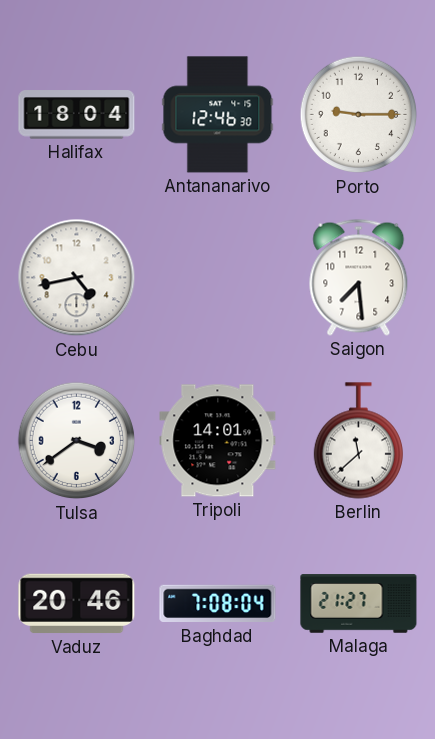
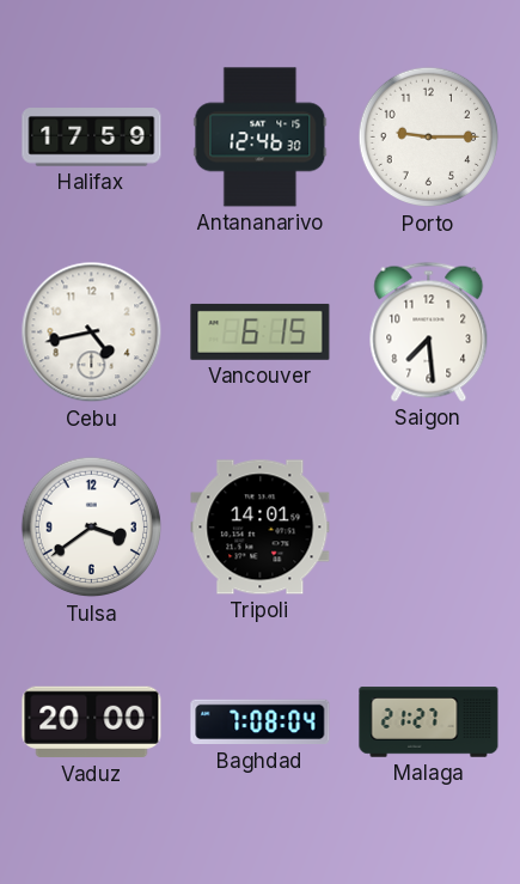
Halifax: 18:04 -> 17:59 (92, 138)
Vancouver: none -> 6:15 (261, 331)
Berlin: 11:38 -> none (358, 441)
Vaduz: 20:46 -> 20:00 (92, 723)
